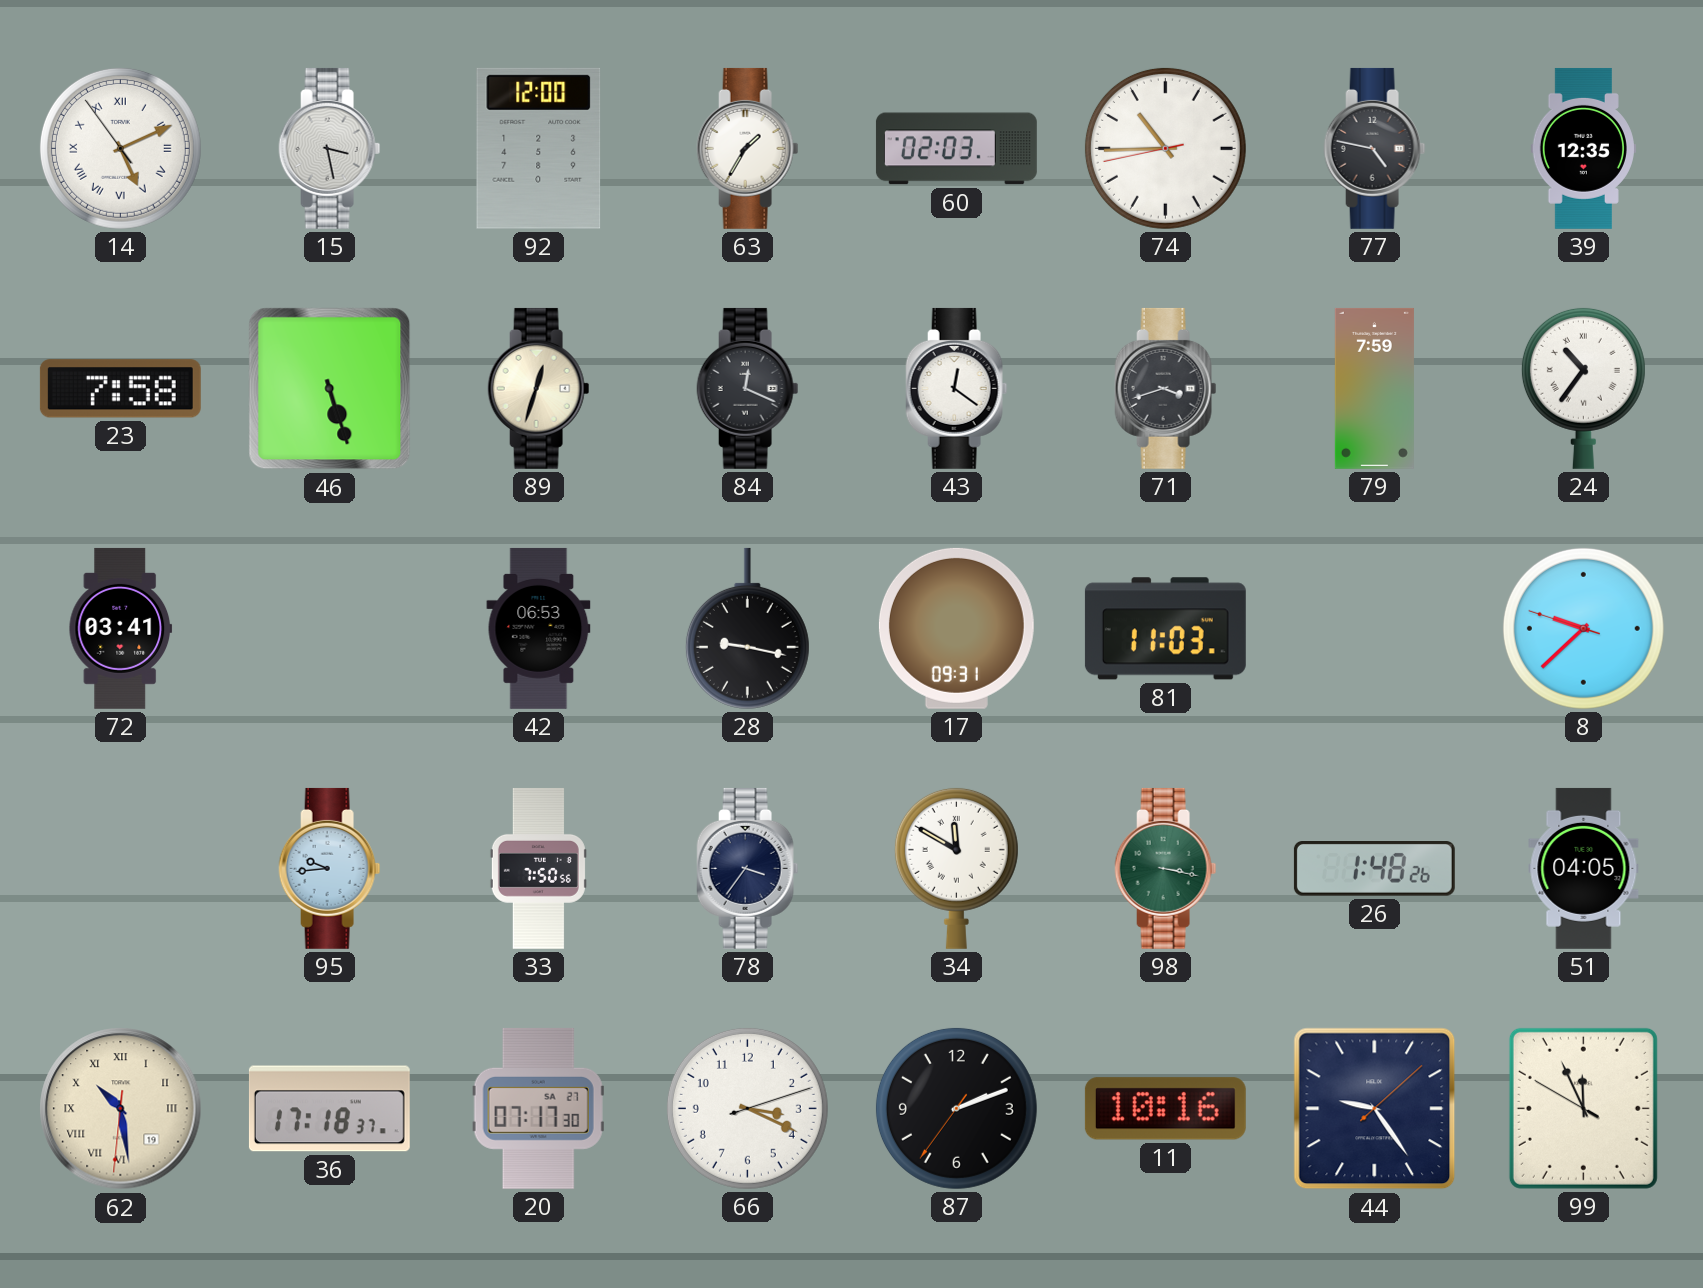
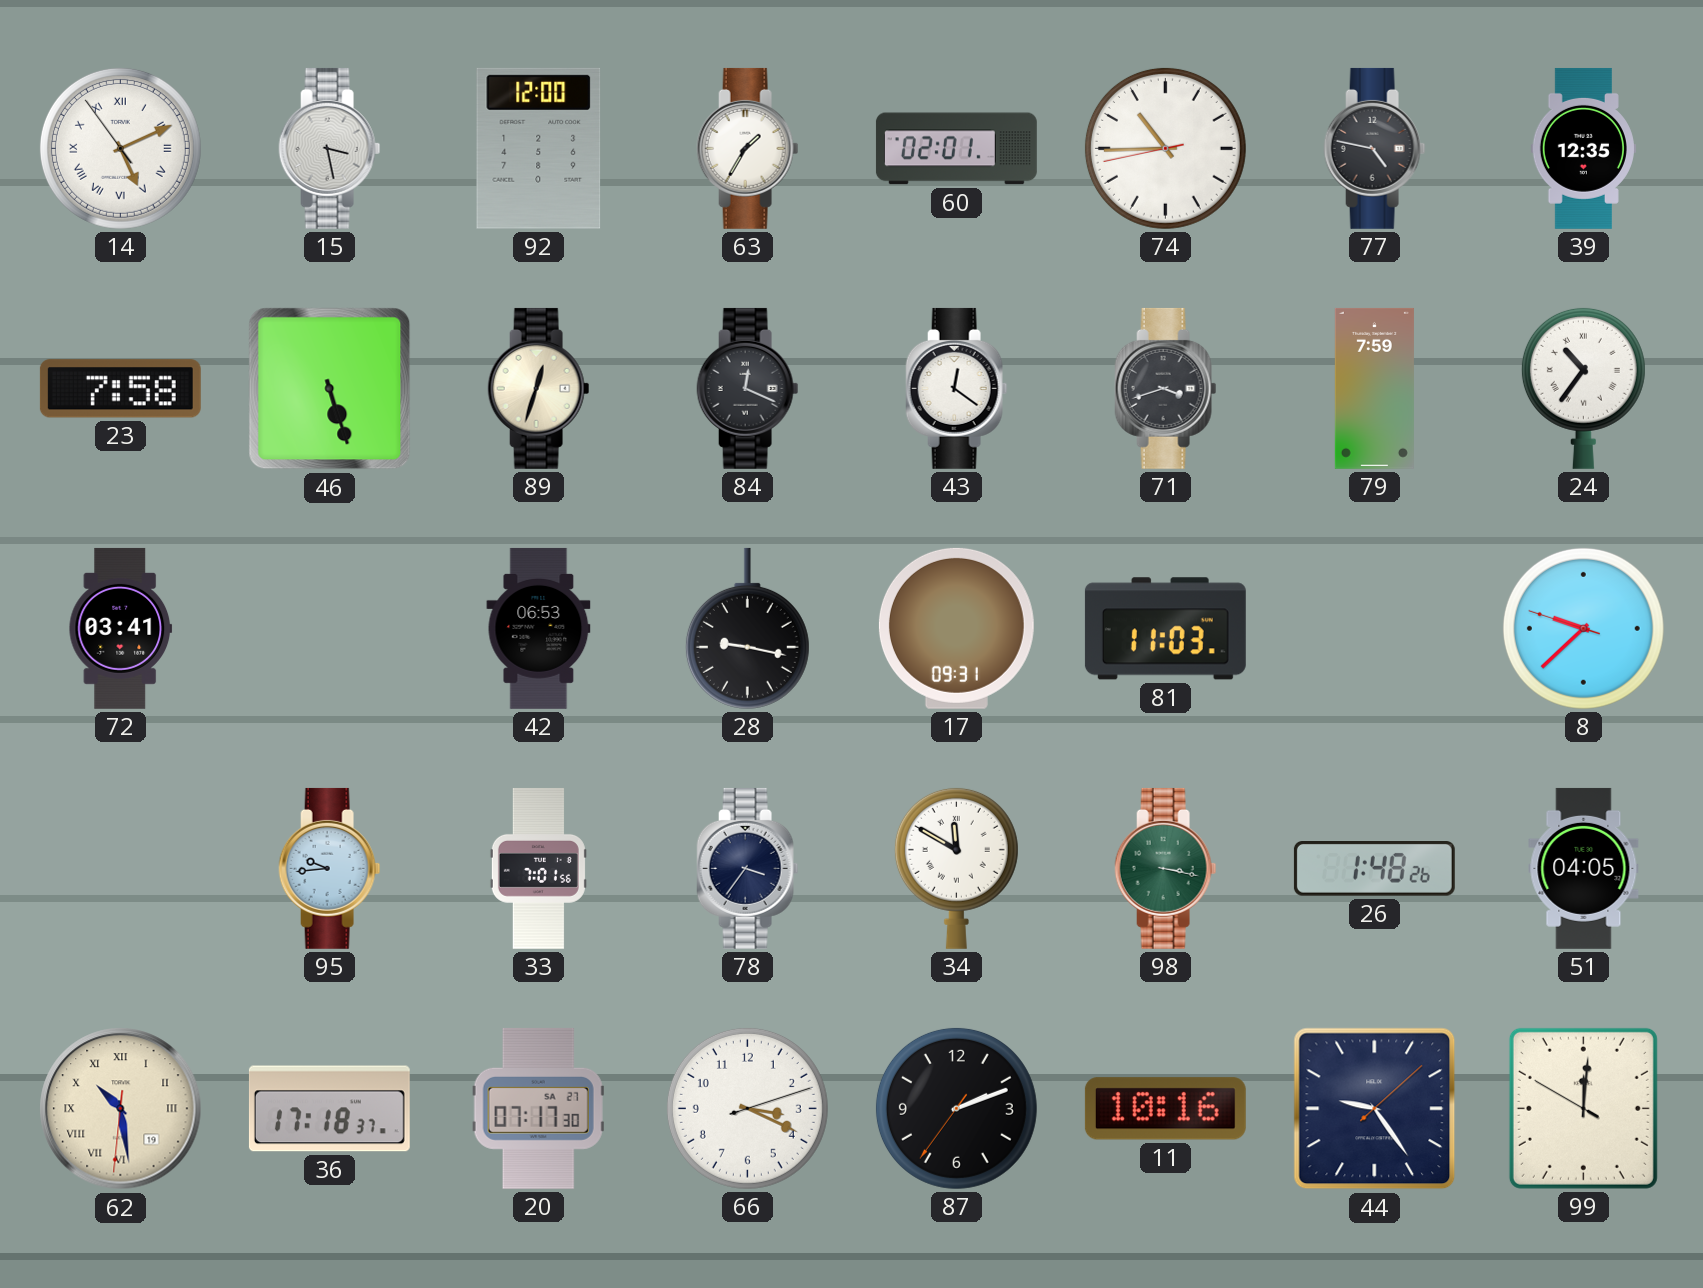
60: 02:03 -> 02:01 (956, 149)
33: 7:50 -> 7:01 (538, 868)
99: 11:55 -> 12:00 (1583, 1108)
